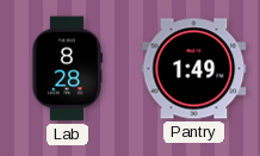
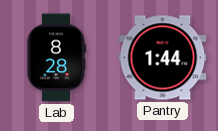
Pantry: 1:49 -> 1:44 (163, 58)
